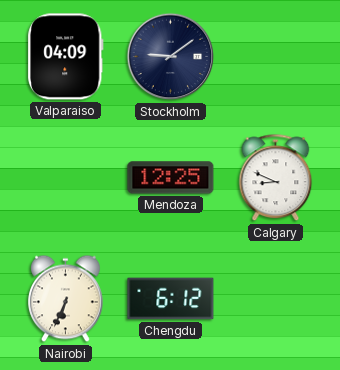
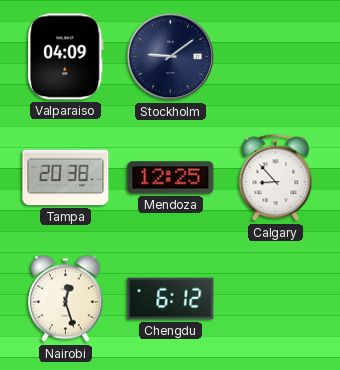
Tampa: none -> 20:38 (66, 178)
Calgary: 8:49 -> 8:53 (276, 178)
Nairobi: 6:34 -> 12:27 (66, 299)
